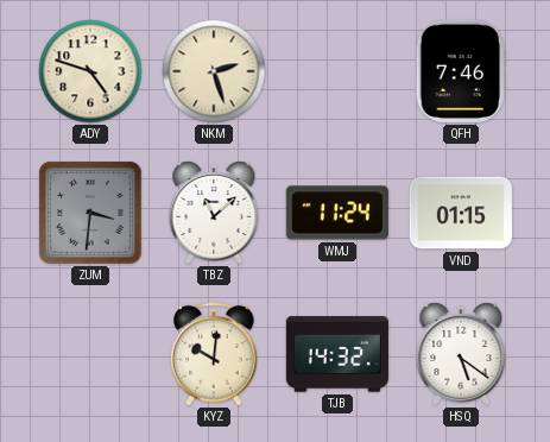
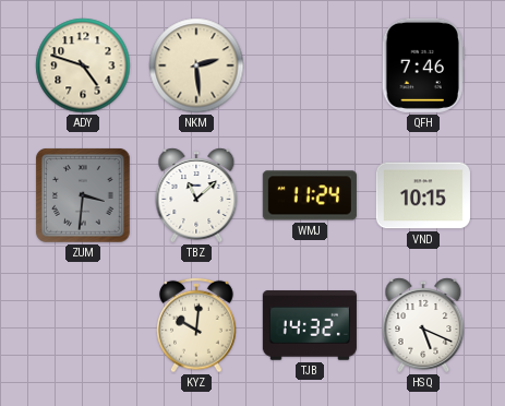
NKM: 2:27 -> 2:29 (196, 65)
VND: 01:15 -> 10:15 (423, 195)
HSQ: 5:21 -> 5:19 (423, 325)
